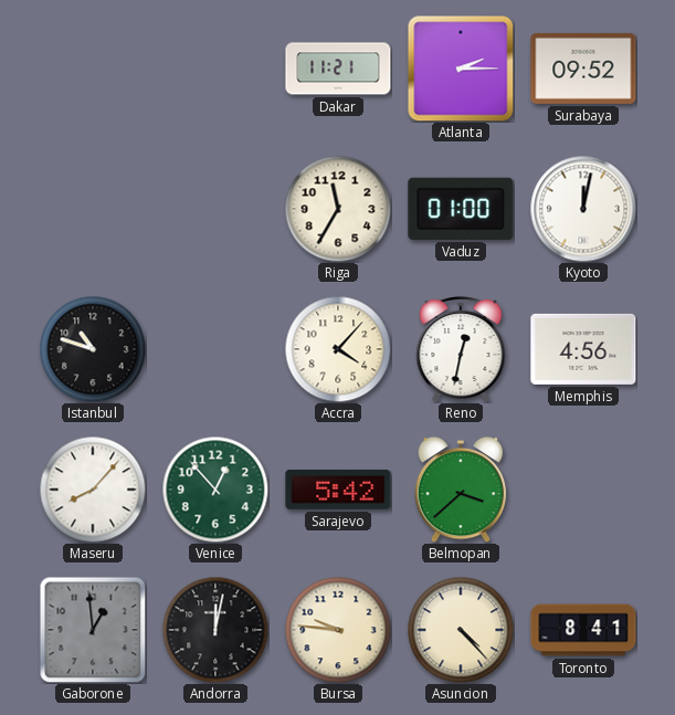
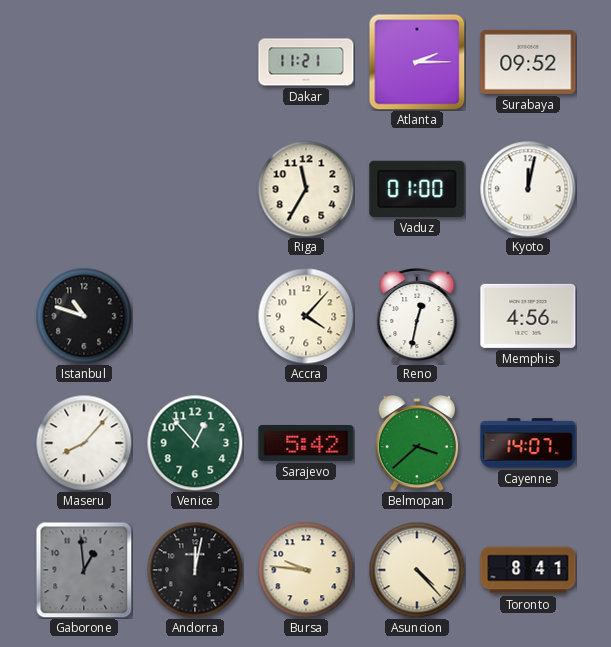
Cayenne: none -> 14:07 (528, 443)
